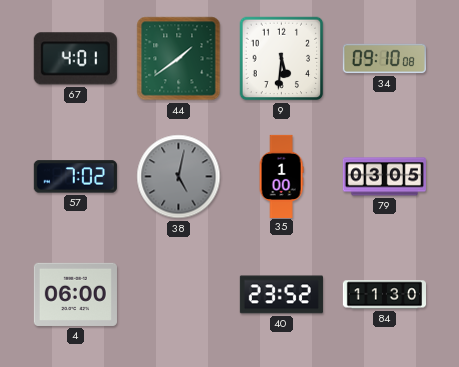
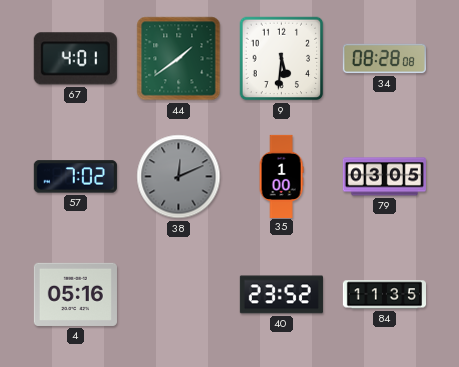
34: 09:10 -> 08:28 (384, 59)
38: 5:02 -> 12:11 (179, 177)
4: 06:00 -> 05:16 (75, 294)
84: 11:30 -> 11:35 (384, 295)
